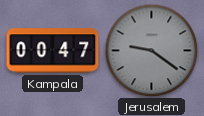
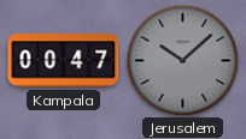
Jerusalem: 9:21 -> 10:08 (182, 60)
